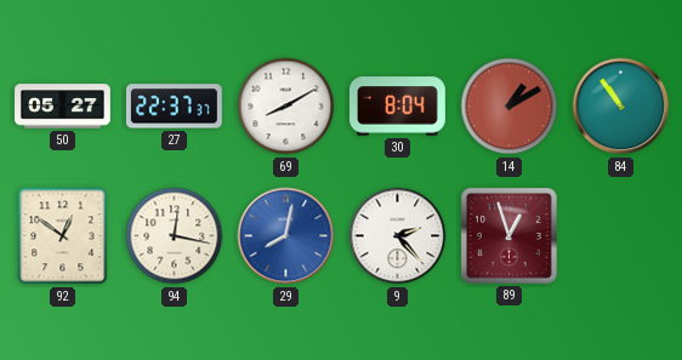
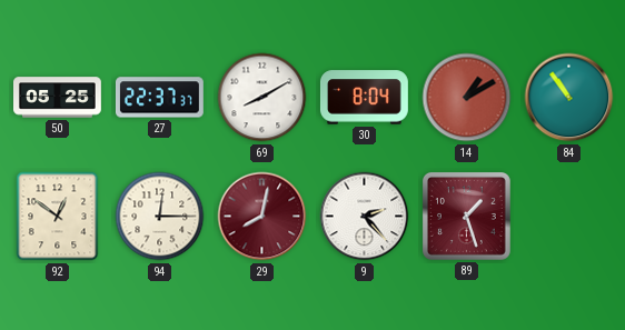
50: 05:27 -> 05:25 (58, 98)
94: 12:17 -> 12:15 (160, 217)
29 dial: blue -> burgundy (262, 217)
89: 12:57 -> 1:27 (466, 216)
